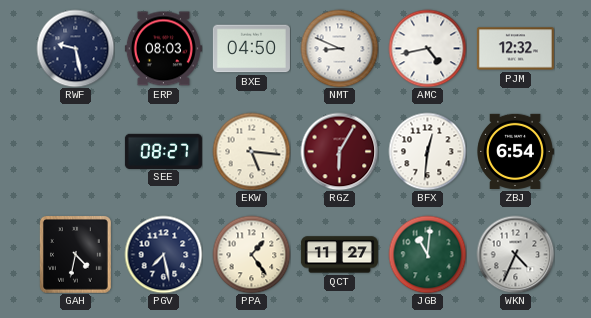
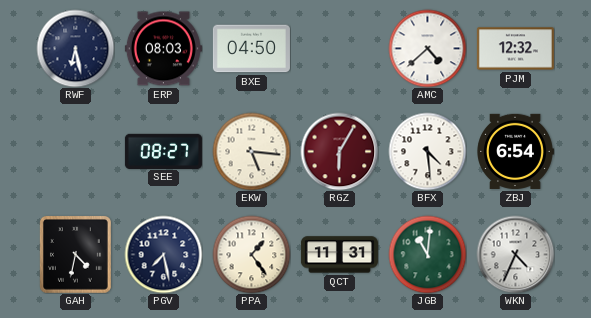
RWF: 9:28 -> 6:28 (75, 48)
NMT: 8:49 -> none (339, 48)
AMC: 4:43 -> 4:38 (427, 48)
BFX: 12:31 -> 4:29 (427, 151)
QCT: 11:27 -> 11:31 (339, 255)
